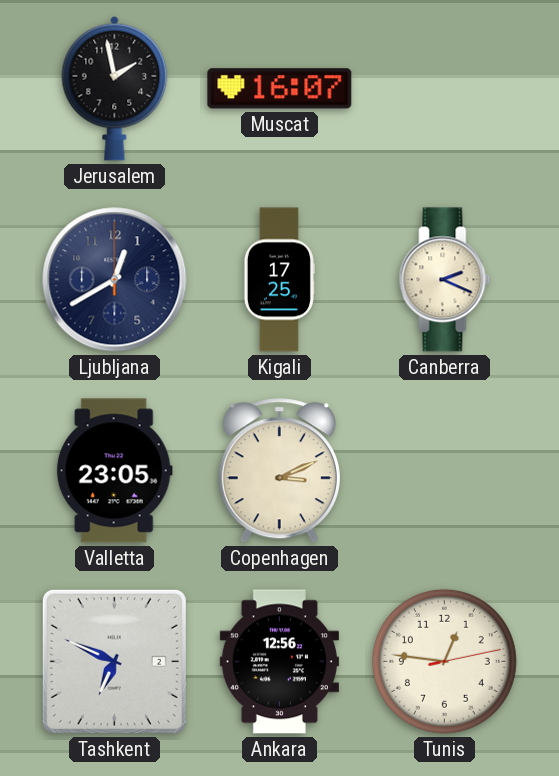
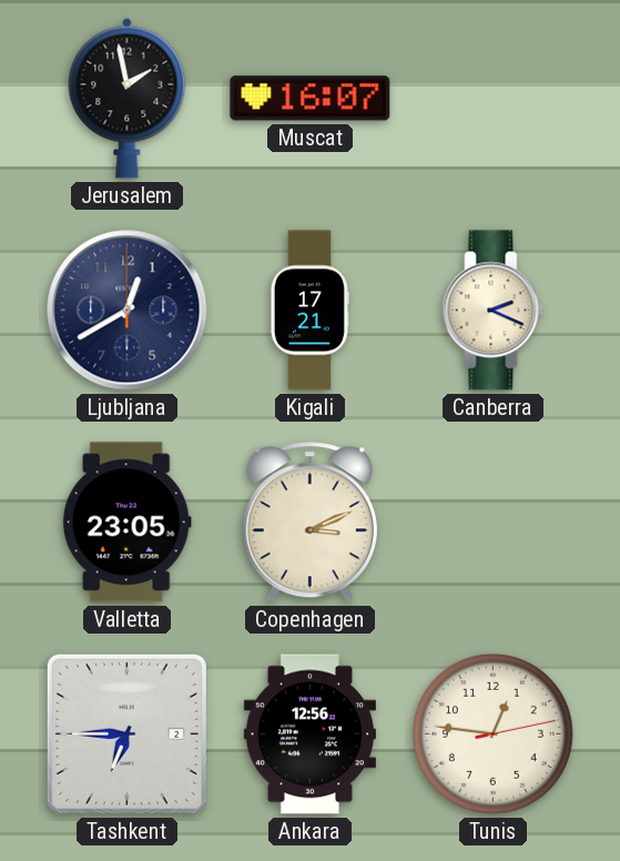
Kigali: 17:25 -> 17:21 (309, 311)
Tashkent: 6:49 -> 6:45 (126, 733)
